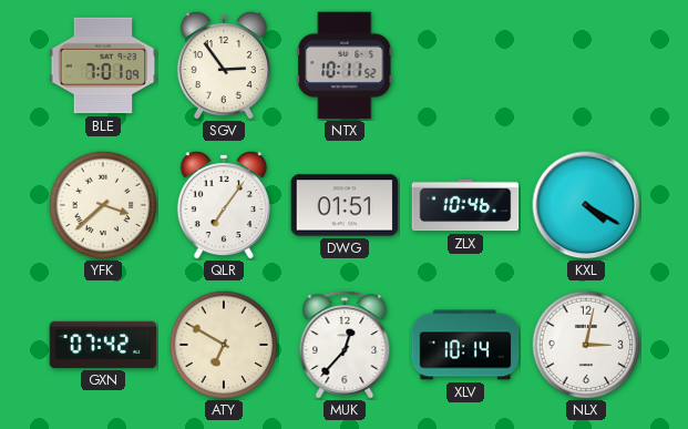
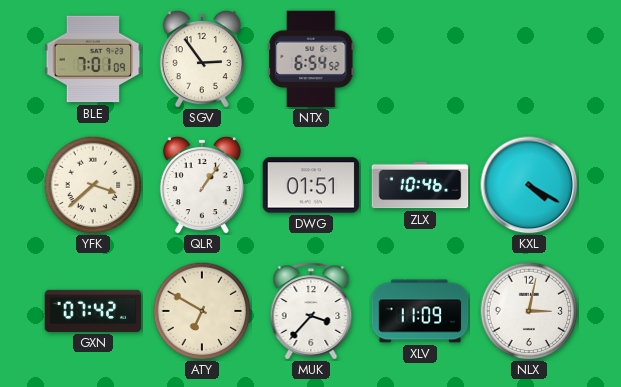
NTX: 10:11 -> 6:54 (311, 59)
QLR: 7:06 -> 1:06 (202, 185)
MUK: 12:37 -> 3:37 (311, 311)
XLV: 10:14 -> 11:09 (420, 311)
